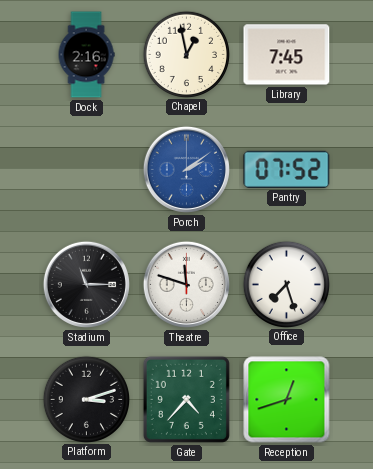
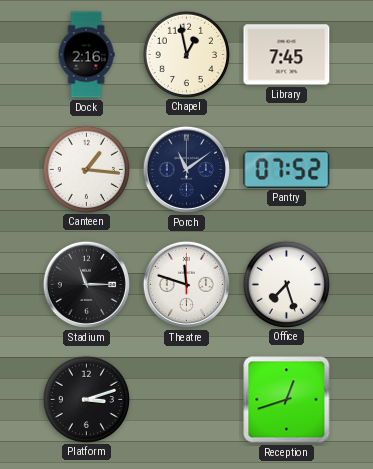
Canteen: none -> 1:16 (86, 169)
Porch: 2:09 -> 11:09 (186, 169)
Porch dial: blue -> navy (186, 169)
Gate: 4:37 -> none (186, 399)
